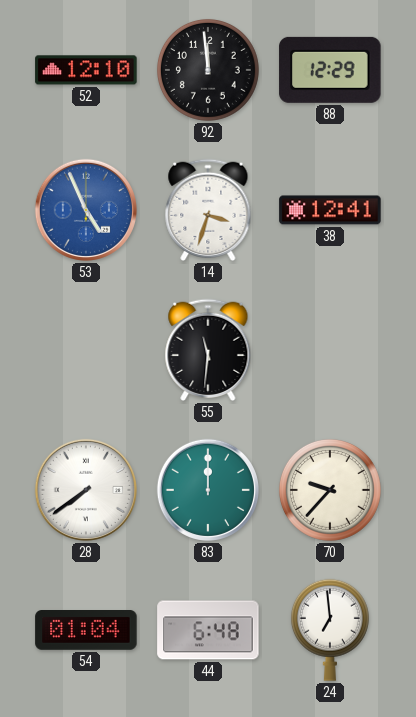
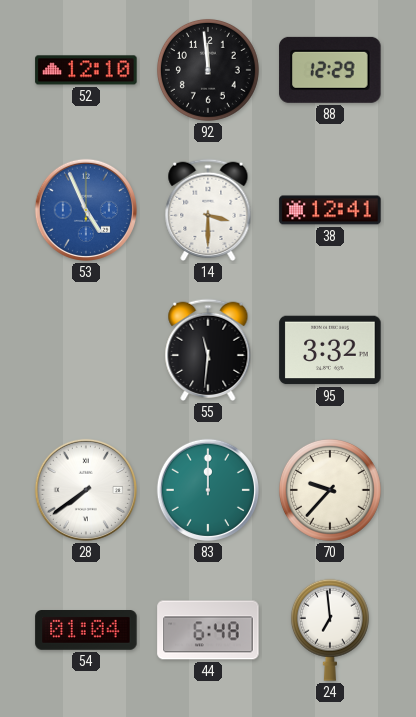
14: 3:33 -> 3:30 (208, 210)
95: none -> 3:32 (330, 350)
